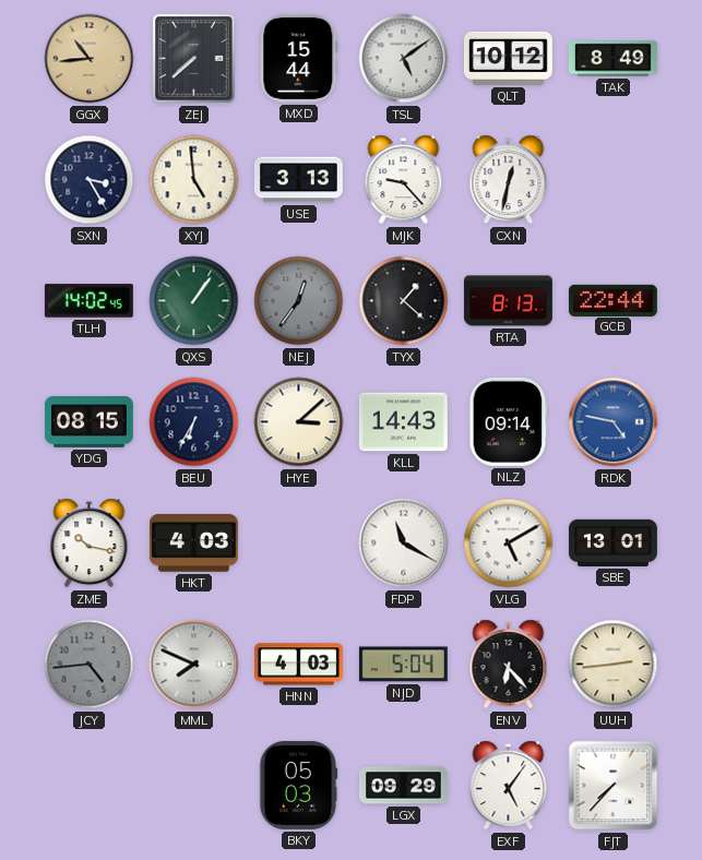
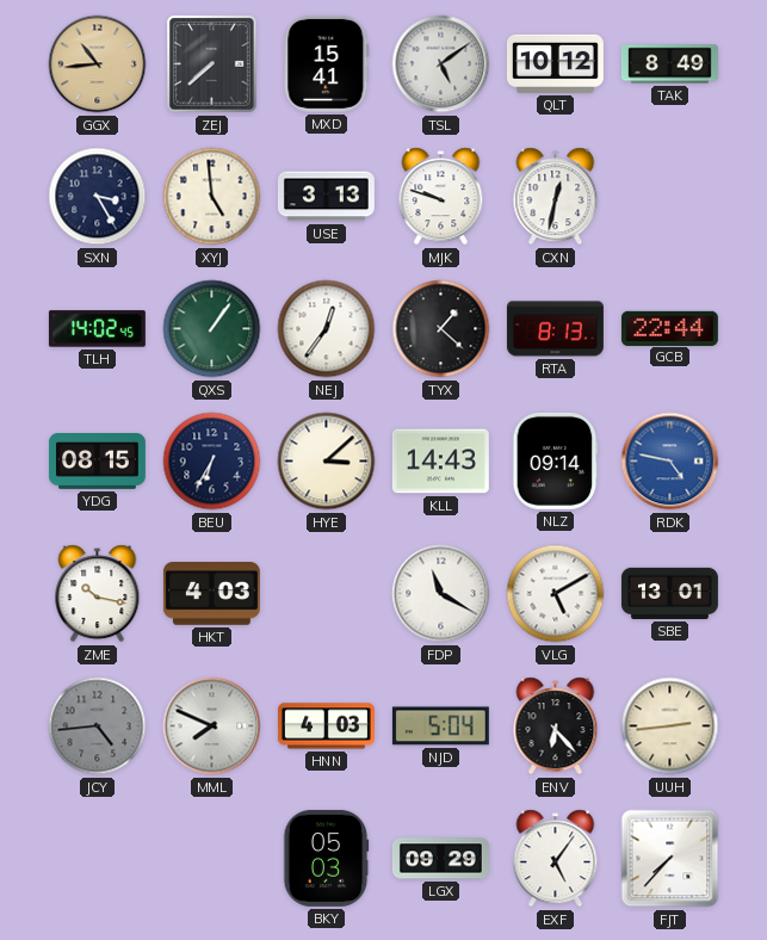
MXD: 15:44 -> 15:41 (327, 63)
MJK: 9:23 -> 9:48 (441, 197)
NEJ dial: grey -> white (327, 329)
